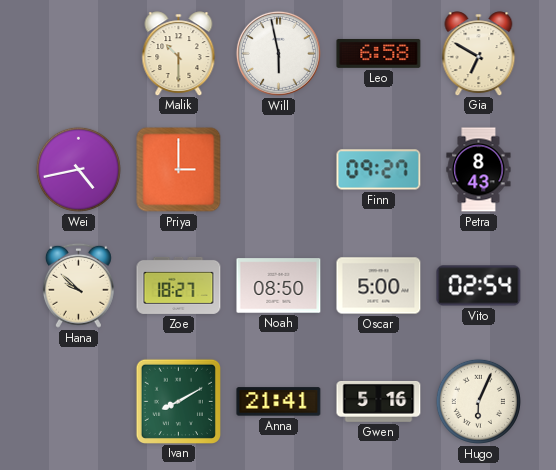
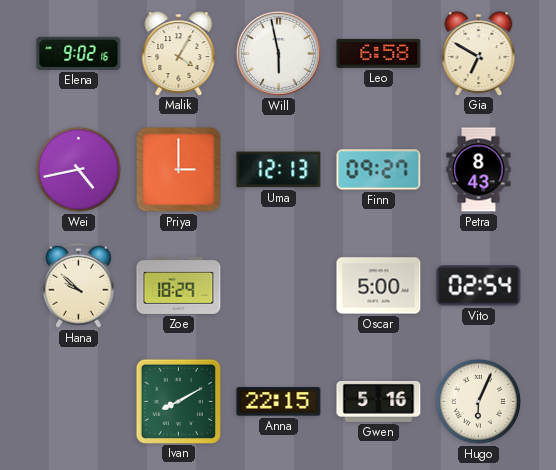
Elena: none -> 9:02 (79, 53)
Malik: 10:30 -> 4:05 (179, 53)
Uma: none -> 12:13 (279, 170)
Zoe: 18:27 -> 18:29 (179, 285)
Noah: 08:50 -> none (279, 286)
Anna: 21:41 -> 22:15 (279, 402)
